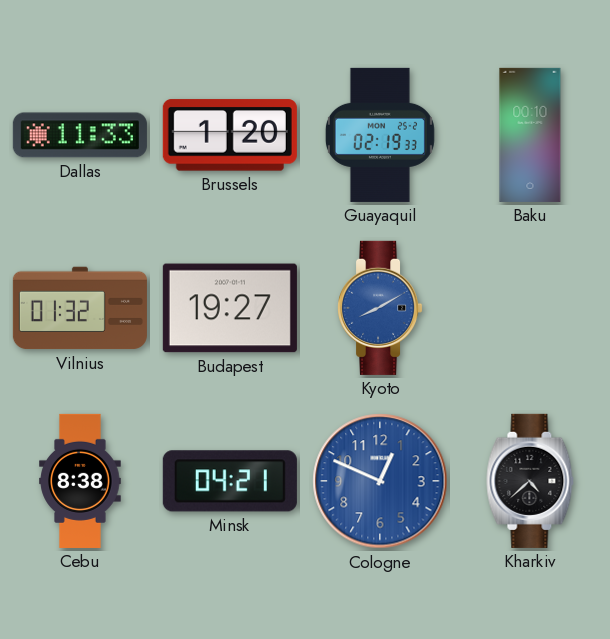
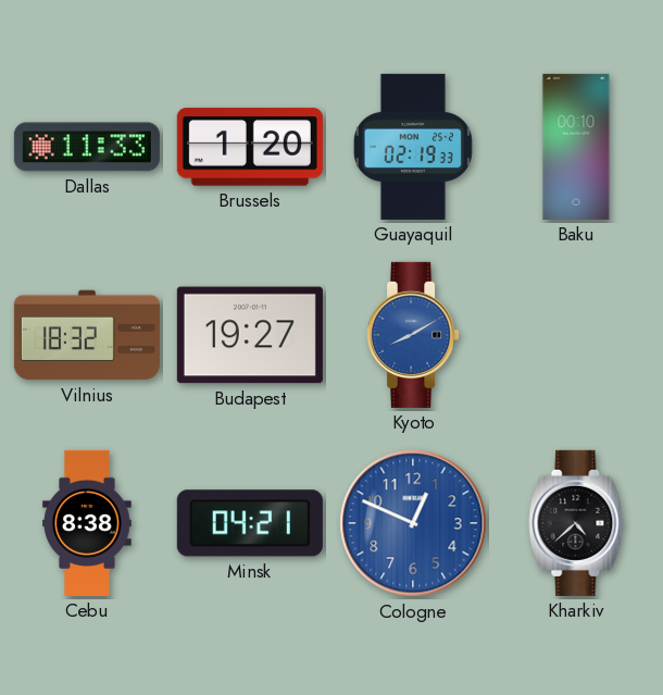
Vilnius: 01:32 -> 18:32 (87, 335)
